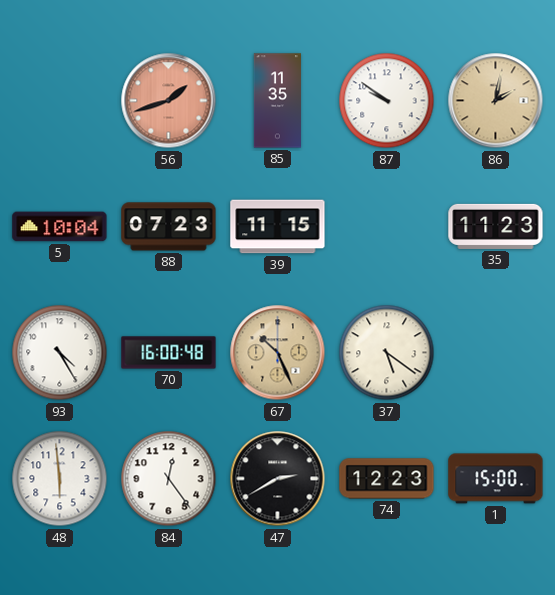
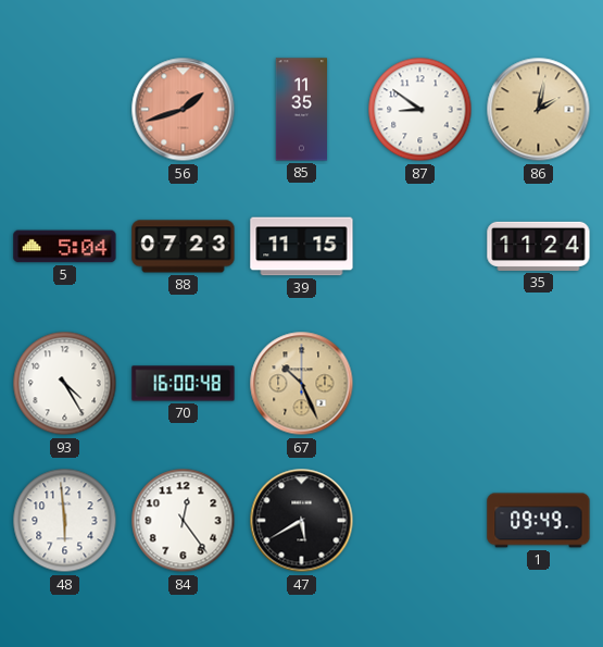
87: 9:51 -> 8:51 (420, 110)
5: 10:04 -> 5:04 (65, 247)
35: 11:23 -> 11:24 (539, 246)
37: 5:21 -> none (387, 353)
47: 2:40 -> 5:40 (302, 521)
74: 12:23 -> none (387, 479)
1: 15:00 -> 09:49 (539, 521)
